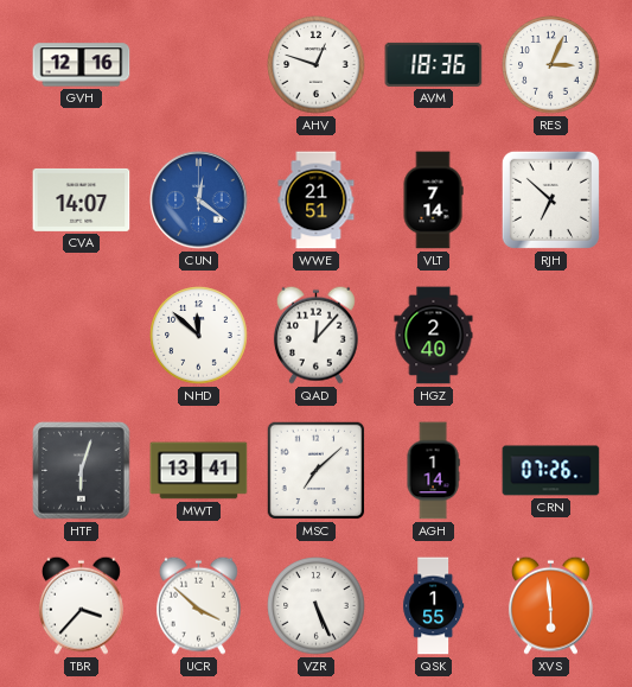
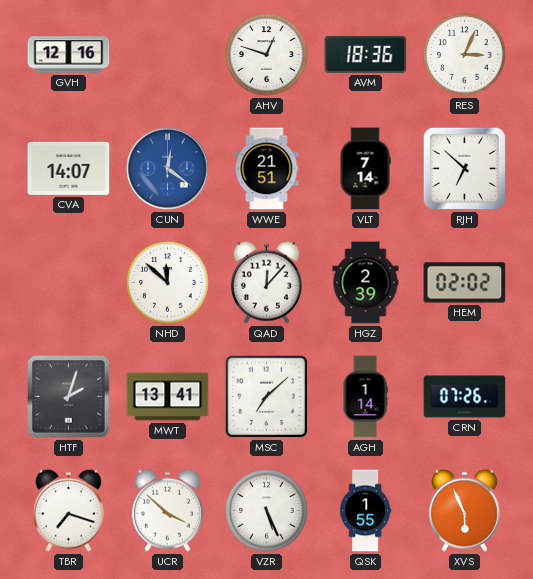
HGZ: 2:40 -> 2:39 (366, 283)
HEM: none -> 02:02 (465, 283)
HTF: 6:03 -> 2:03 (69, 397)
TBR: 3:37 -> 7:18 (68, 510)
XVS: 5:59 -> 5:56 (464, 510)
